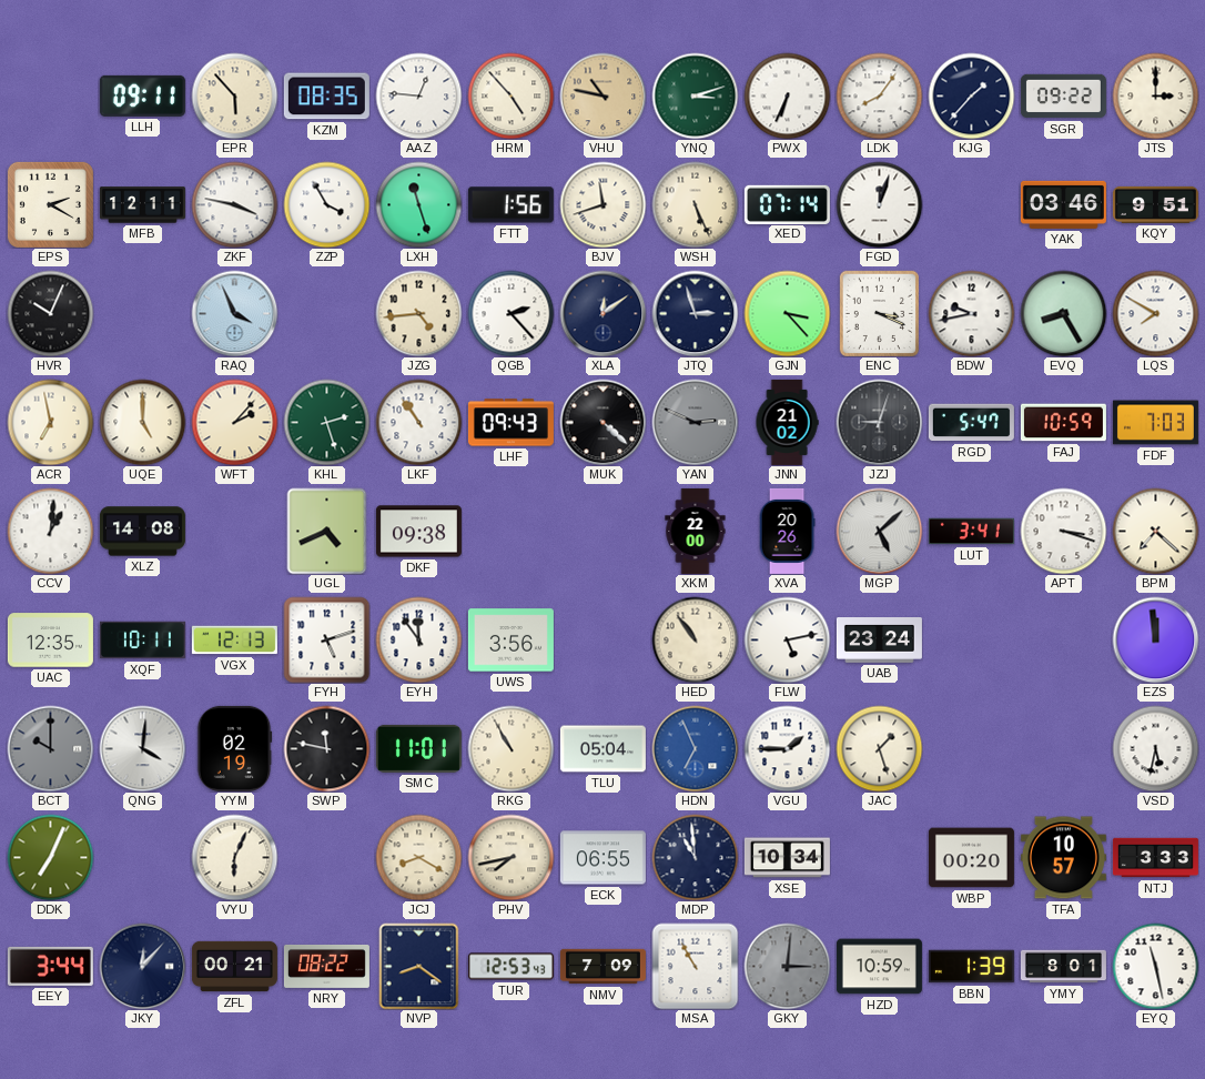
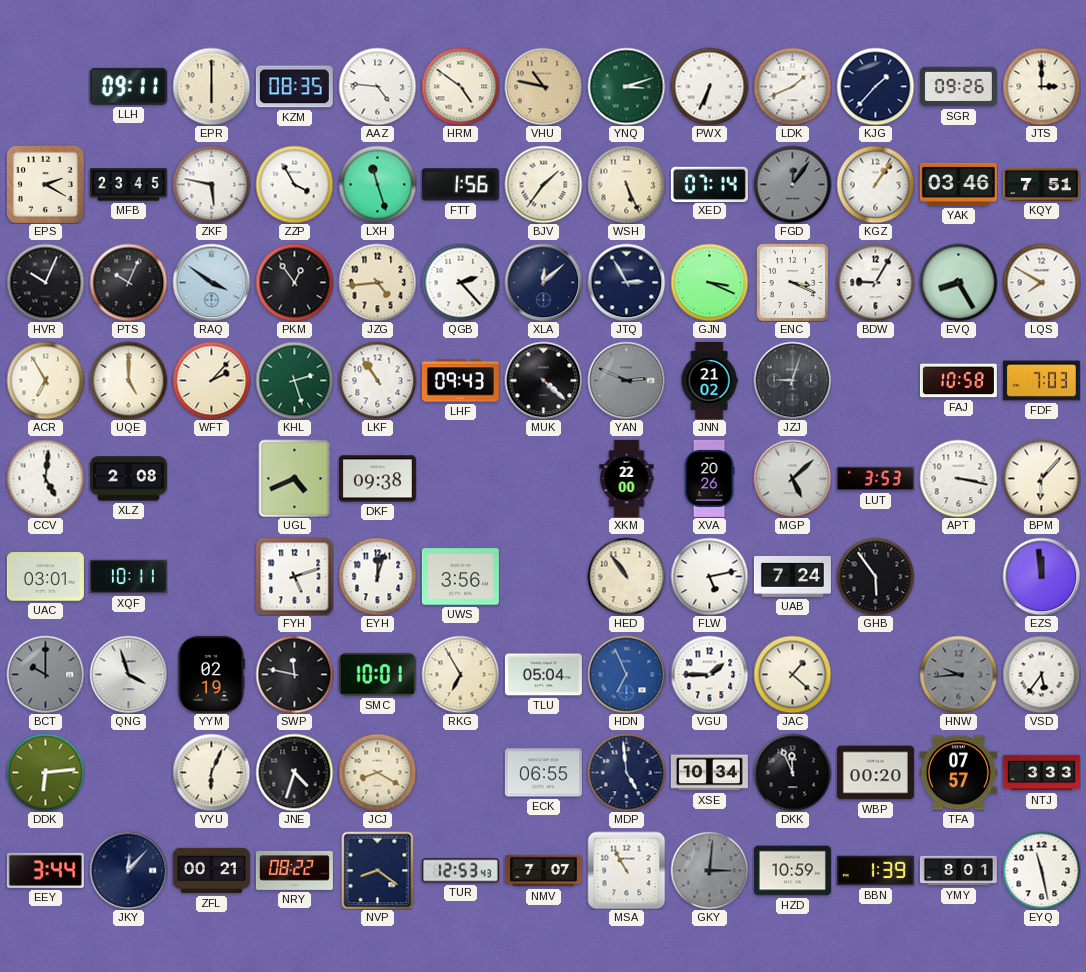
EPR: 5:53 -> 6:00 (211, 86)
AAZ: 12:46 -> 4:46 (377, 86)
HRM: 4:53 -> 4:51 (460, 86)
LDK: 8:06 -> 1:41 (792, 86)
SGR: 09:22 -> 09:26 (958, 87)
MFB: 12:11 -> 23:45 (128, 185)
ZKF: 3:47 -> 5:47 (211, 184)
BJV: 11:42 -> 1:36 (543, 184)
FGD: 12:03 -> 12:06 (792, 184)
FGD dial: white -> grey (792, 184)
KGZ: none -> 1:06 (875, 184)
KQY: 9:51 -> 7:51 (1041, 184)
PTS: none -> 10:04 (128, 282)
RAQ: 3:56 -> 3:51 (211, 282)
PKM: none -> 12:54 (294, 282)
XLA: 12:09 -> 12:08 (543, 282)
JTQ: 2:57 -> 2:55 (626, 282)
GJN: 3:23 -> 3:19 (709, 282)
BDW: 9:43 -> 9:05 (875, 282)
ACR: 6:58 -> 6:55 (45, 380)
RGD: 5:47 -> none (971, 423)
FAJ: 10:59 -> 10:58 (958, 381)
CCV: 1:01 -> 5:01 (45, 478)
XLZ: 14:08 -> 2:08 (128, 479)
LUT: 3:41 -> 3:53 (875, 479)
APT: 3:18 -> 3:17 (958, 478)
BPM: 7:22 -> 6:07 (1041, 478)
UAC: 12:35 -> 03:01 (45, 577)
VGX: 12:13 -> none (234, 641)
EYH: 11:54 -> 12:03 (377, 576)
UAB: 23:24 -> 7:24 (792, 577)
GHB: none -> 5:54 (875, 576)
QNG: 4:01 -> 3:57 (128, 674)
SMC: 11:01 -> 10:01 (377, 674)
RKG: 10:55 -> 6:55 (460, 674)
JAC: 1:27 -> 1:22 (792, 674)
HNW: none -> 9:44 (958, 674)
VSD: 5:32 -> 5:36 (1041, 674)
DDK: 7:04 -> 6:14 (45, 772)
JNE: none -> 4:33 (294, 772)
PHV: 7:43 -> none (510, 857)
MDP: 10:59 -> 4:59 (626, 772)
DKK: none -> 11:56 (792, 772)
TFA: 10:57 -> 07:57 (958, 773)
NMV: 7:09 -> 7:07 (543, 871)
